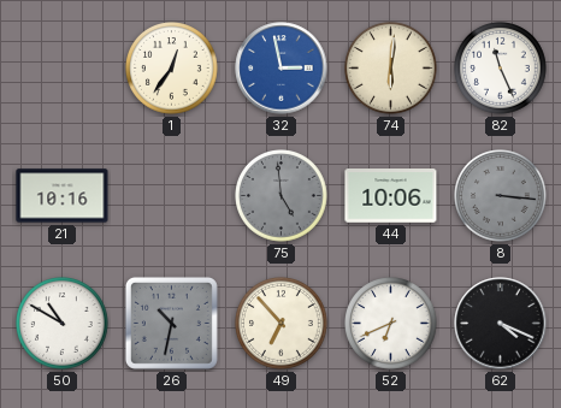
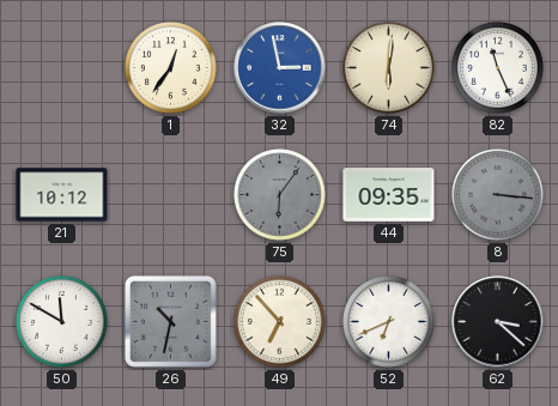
21: 10:16 -> 10:12 (62, 195)
75: 4:59 -> 6:06 (280, 195)
44: 10:06 -> 09:35 (389, 195)
50: 10:50 -> 11:50 (62, 322)
62: 4:19 -> 3:22 (498, 322)
